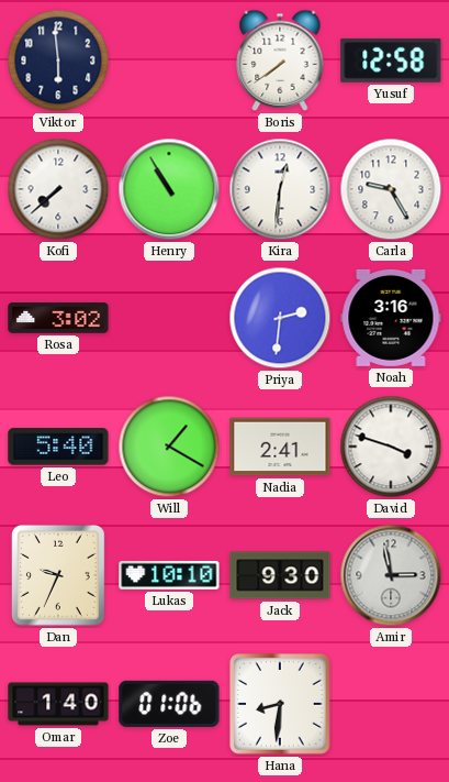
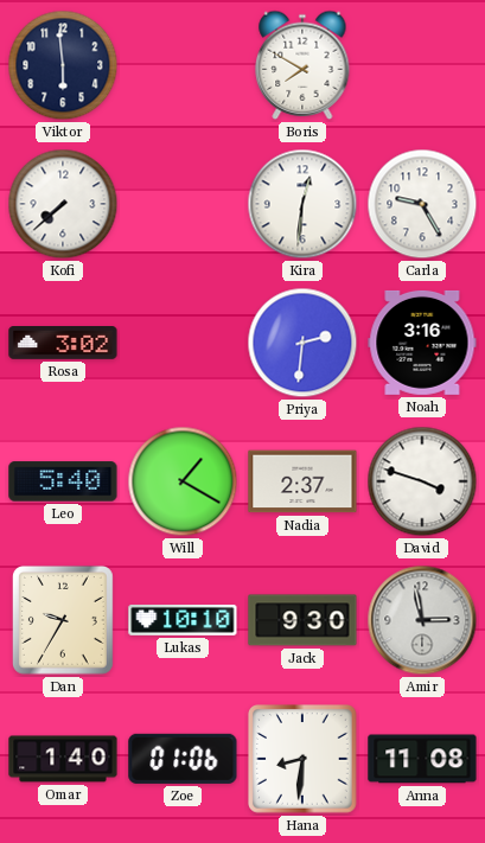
Boris: 7:39 -> 7:50 (302, 65)
Yusuf: 12:58 -> none (391, 60)
Henry: 10:55 -> none (169, 189)
Nadia: 2:41 -> 2:37 (302, 481)
Dan: 9:34 -> 9:35 (63, 621)
Anna: none -> 11:08 (422, 759)
